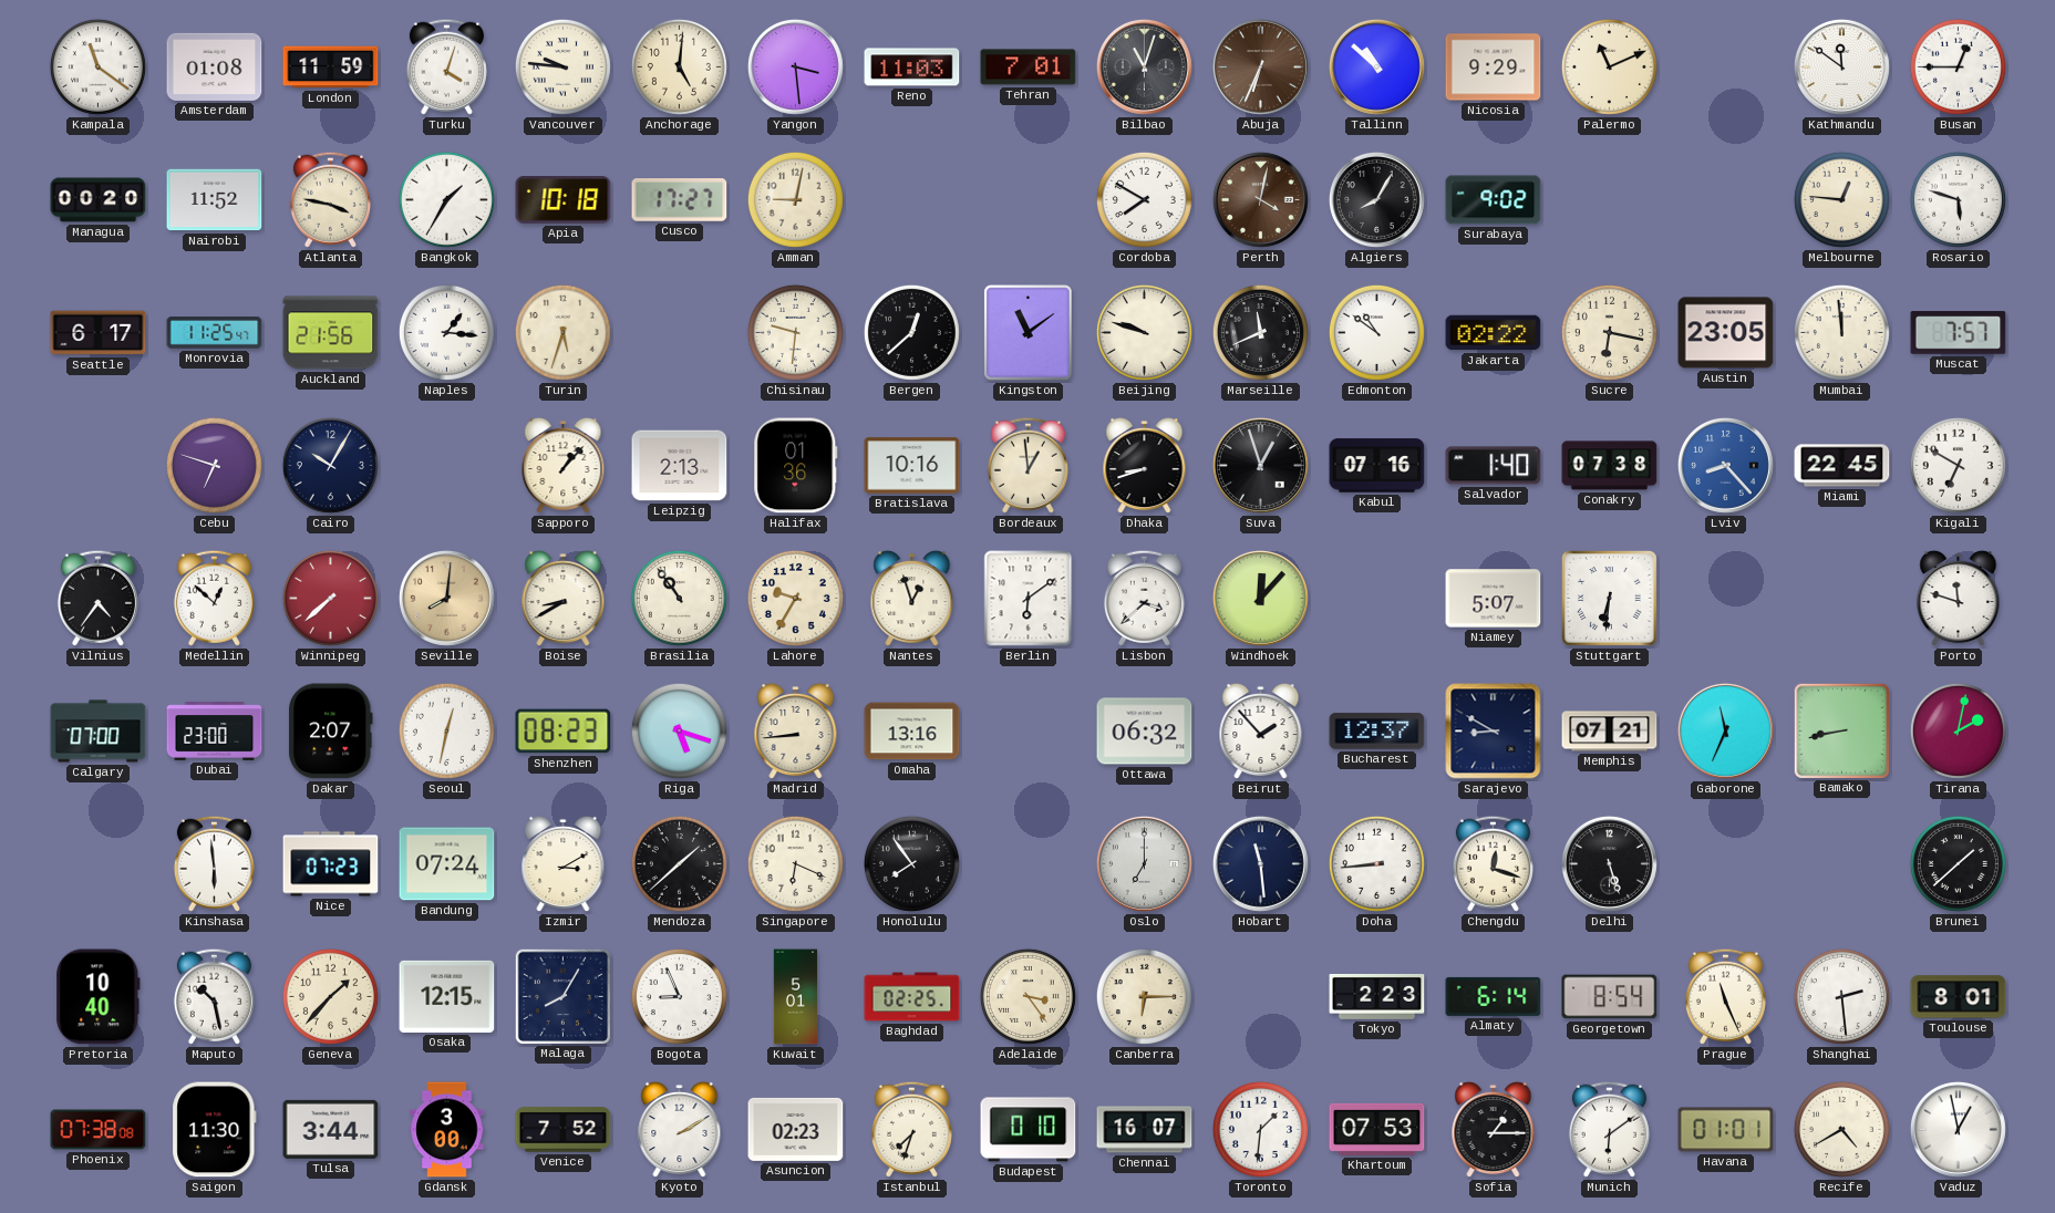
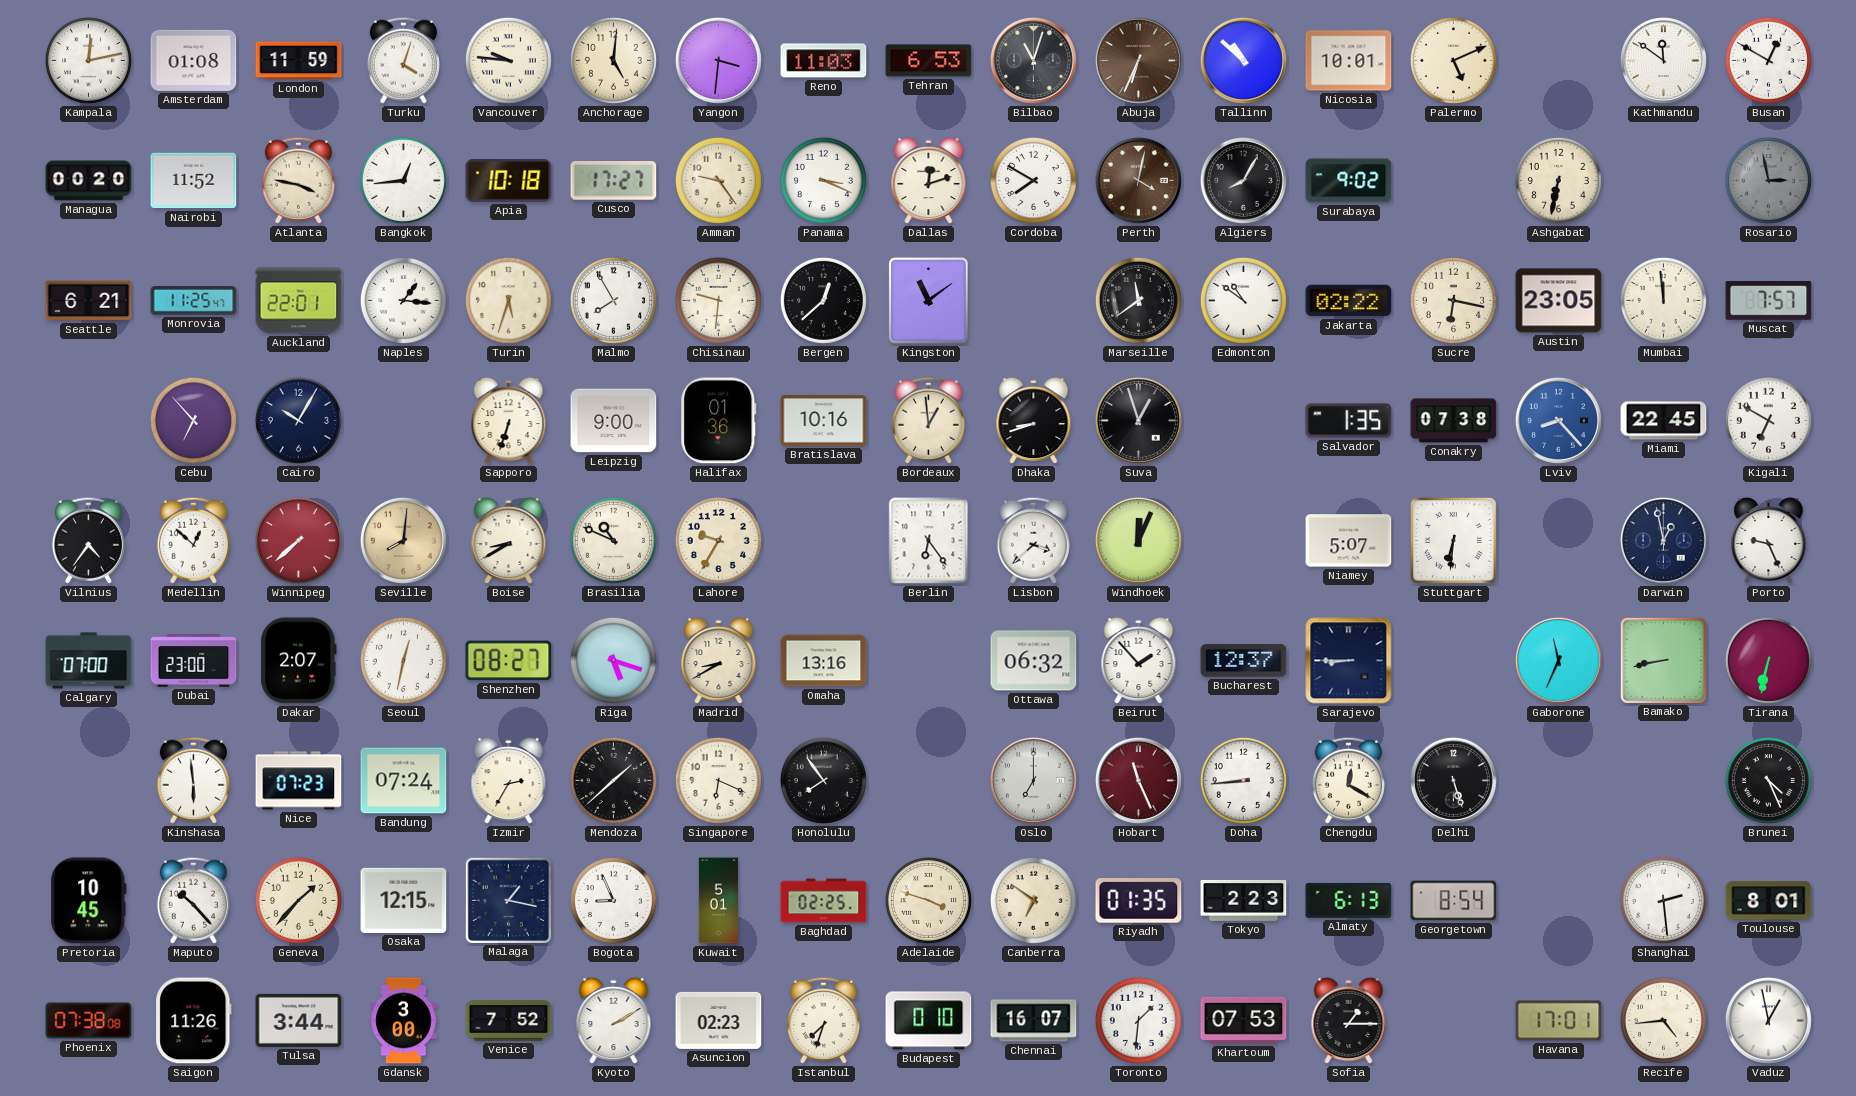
Kampala: 11:21 -> 12:13 (88, 60)
Yangon: 3:29 -> 3:31 (718, 60)
Tehran: 7:01 -> 6:53 (929, 61)
Nicosia: 9:29 -> 10:01 (1349, 61)
Palermo: 11:11 -> 5:11 (1453, 60)
Busan: 12:45 -> 12:50 (1768, 60)
Bangkok: 1:35 -> 12:44 (403, 180)
Amman: 9:02 -> 9:24 (718, 180)
Panama: none -> 3:19 (823, 180)
Dallas: none -> 12:12 (929, 181)
Ashgabat: none -> 6:32 (1558, 180)
Melbourne: 12:46 -> none (1841, 199)
Rosario: 5:48 -> 2:58 (1768, 180)
Rosario dial: white -> grey (1768, 180)
Seattle: 6:17 -> 6:21 (89, 301)
Auckland: 21:56 -> 22:01 (299, 301)
Malmo: none -> 7:55 (613, 300)
Beijing: 9:48 -> none (1144, 332)
Marseille: 11:41 -> 11:39 (1138, 300)
Cebu: 6:48 -> 6:53 (193, 420)
Sapporo: 1:07 -> 6:33 (509, 421)
Leipzig: 2:13 -> 9:00 (614, 421)
Kabul: 07:16 -> none (1377, 466)
Salvador: 1:40 -> 1:35 (1349, 421)
Brasilia: 10:54 -> 10:49 (613, 540)
Nantes: 12:57 -> none (912, 599)
Berlin: 6:09 -> 6:24 (929, 541)
Windhoek: 12:07 -> 12:04 (1138, 540)
Darwin: none -> 12:58 (1663, 540)
Porto: 11:48 -> 9:26 (1769, 541)
Shenzhen: 08:23 -> 08:27 (509, 661)
Madrid: 8:44 -> 8:40 (719, 661)
Sarajevo: 8:50 -> 8:45 (1349, 661)
Memphis: 07:21 -> none (1610, 732)
Tirana: 2:02 -> 6:32 (1768, 660)
Izmir: 3:10 -> 2:35 (509, 781)
Hobart: 11:29 -> 11:26 (1138, 780)
Hobart dial: navy -> burgundy (1138, 780)
Chengdu: 12:18 -> 12:20 (1348, 780)
Brunei: 1:38 -> 4:26 (1768, 780)
Pretoria: 10:40 -> 10:45 (89, 901)
Maputo: 10:28 -> 10:23 (193, 900)
Malaga: 8:05 -> 1:17 (508, 900)
Adelaide: 3:24 -> 3:48 (928, 900)
Canberra: 6:15 -> 6:51 (1033, 900)
Riyadh: none -> 01:35 (1139, 901)
Almaty: 6:14 -> 6:13 (1349, 900)
Prague: 11:26 -> none (1725, 996)
Saigon: 11:30 -> 11:26 (194, 1021)
Munich: 6:09 -> none (1609, 1129)
Havana: 01:01 -> 17:01 (1559, 1021)
Recife: 4:40 -> 4:44 (1663, 1020)
